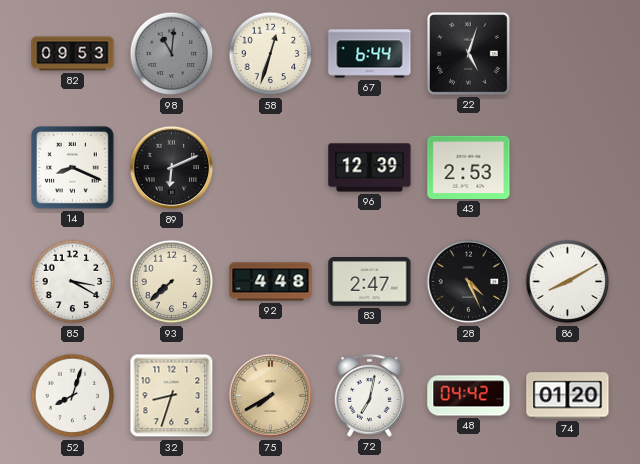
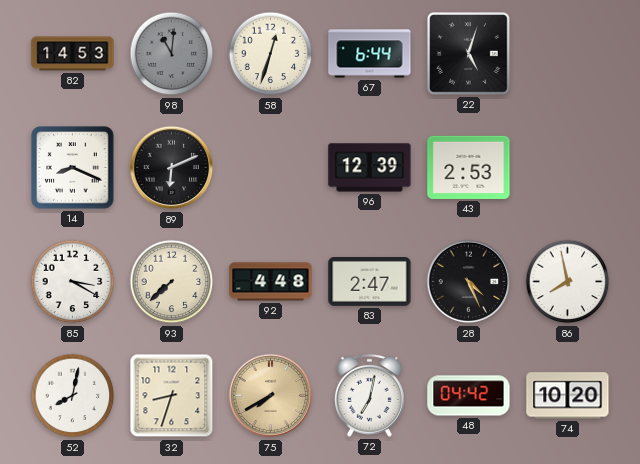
82: 09:53 -> 14:53 (73, 54)
86: 8:10 -> 7:58 (568, 282)
52: 8:03 -> 8:02 (73, 396)
74: 01:20 -> 10:20 (568, 396)
